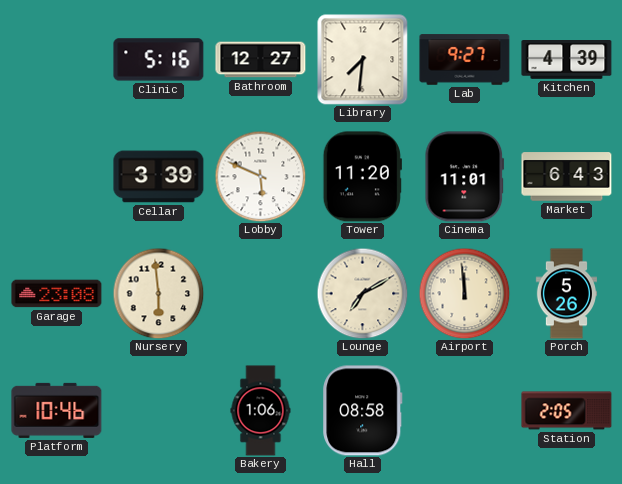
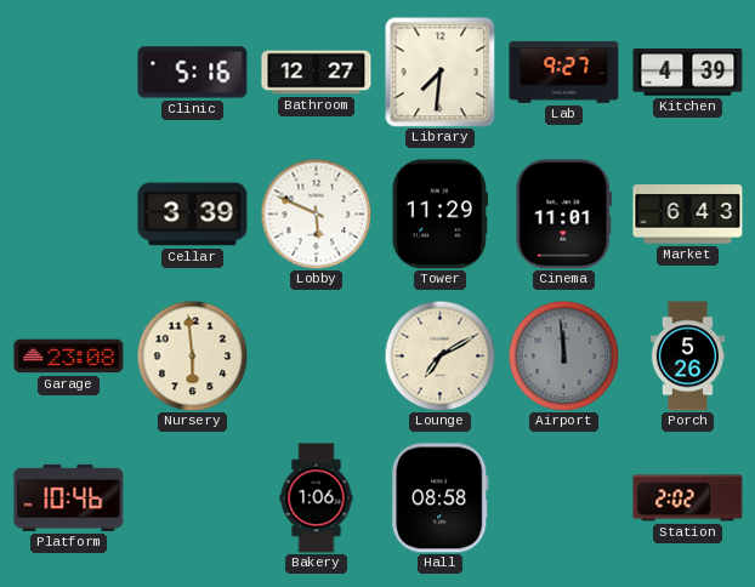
Tower: 11:20 -> 11:29 (439, 215)
Airport dial: cream -> grey (563, 355)
Station: 2:05 -> 2:02 (688, 498)
